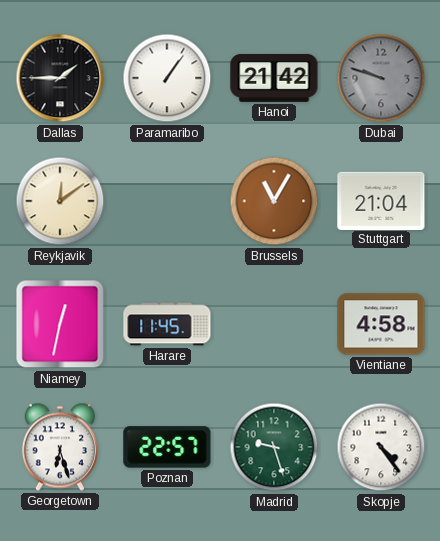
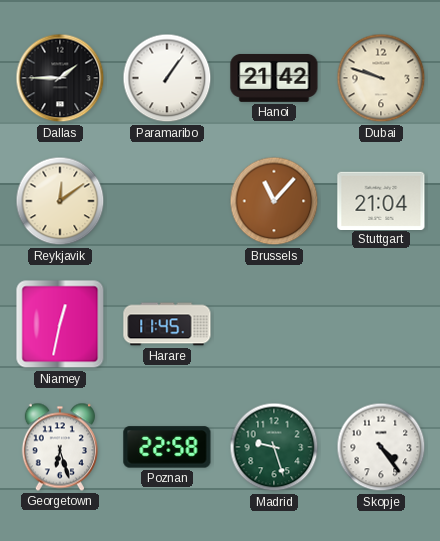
Dubai dial: grey -> cream (381, 78)
Brussels: 11:05 -> 11:07 (274, 201)
Vientiane: 4:58 -> none (381, 324)
Poznan: 22:57 -> 22:58 (167, 447)
